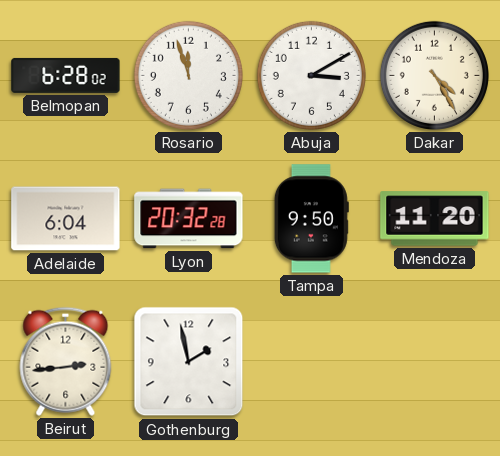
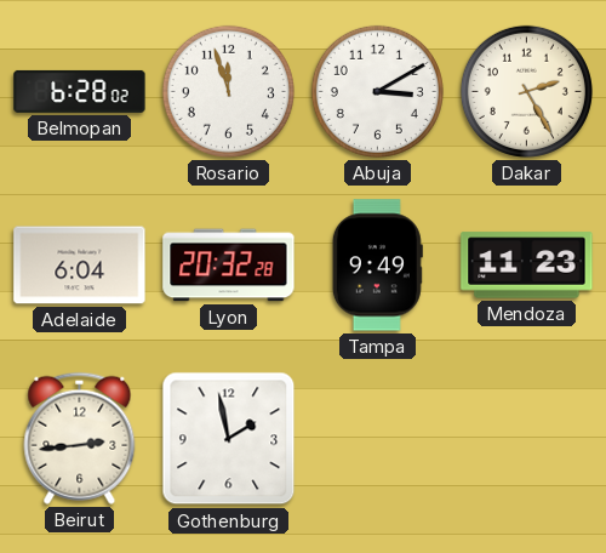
Dakar: 4:25 -> 2:25 (526, 91)
Tampa: 9:50 -> 9:49 (377, 266)
Mendoza: 11:20 -> 11:23 (527, 266)
